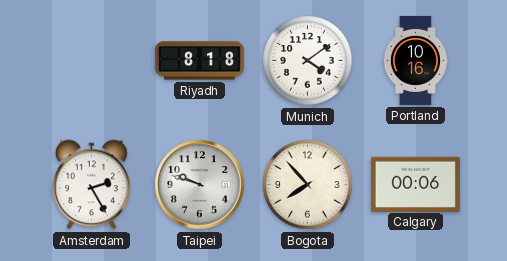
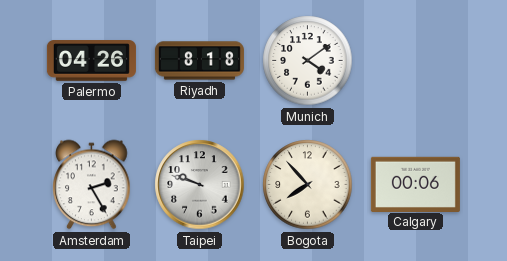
Palermo: none -> 04:26 (91, 61)
Portland: 10:16 -> none (416, 60)
